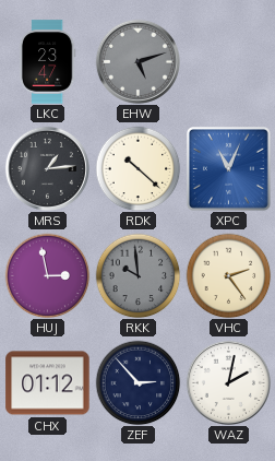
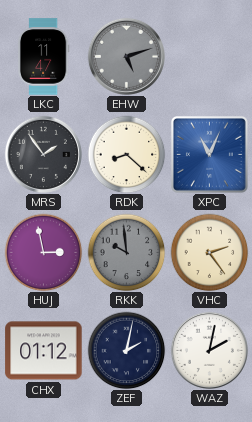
LKC: 23:47 -> 11:47 (43, 57)
MRS: 1:14 -> 1:54 (43, 154)
RDK: 10:22 -> 8:22 (126, 154)
ZEF: 2:53 -> 2:02 (126, 350)
